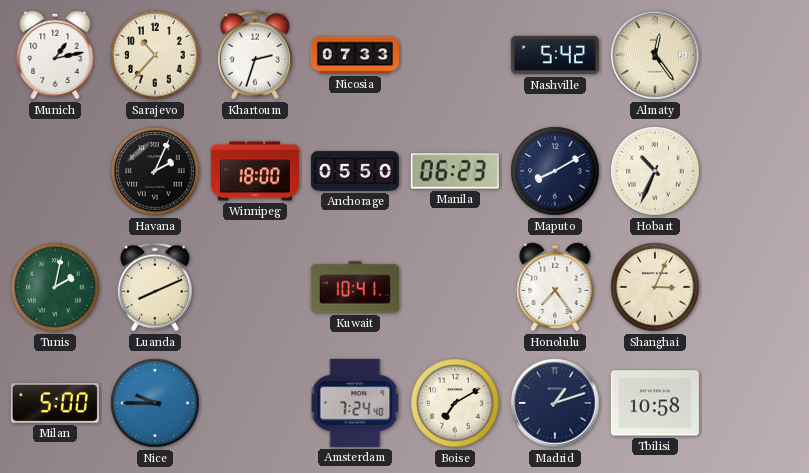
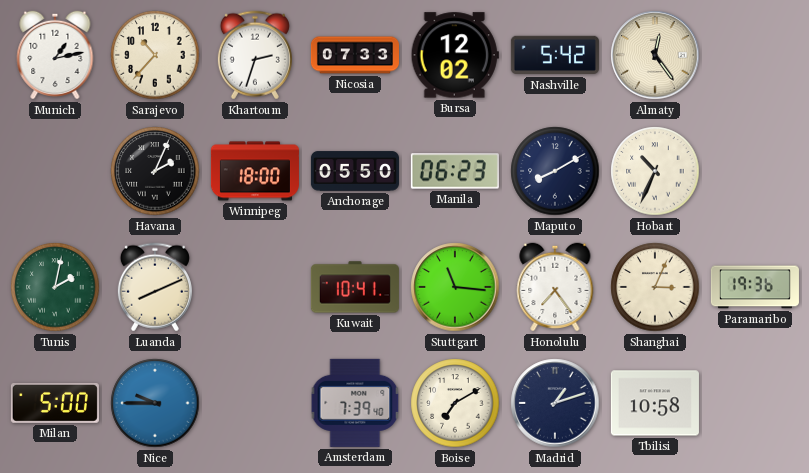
Bursa: none -> 12:02 (455, 55)
Stuttgart: none -> 11:16 (455, 287)
Paramaribo: none -> 19:36 (755, 287)
Amsterdam: 7:24 -> 7:39 (355, 403)
